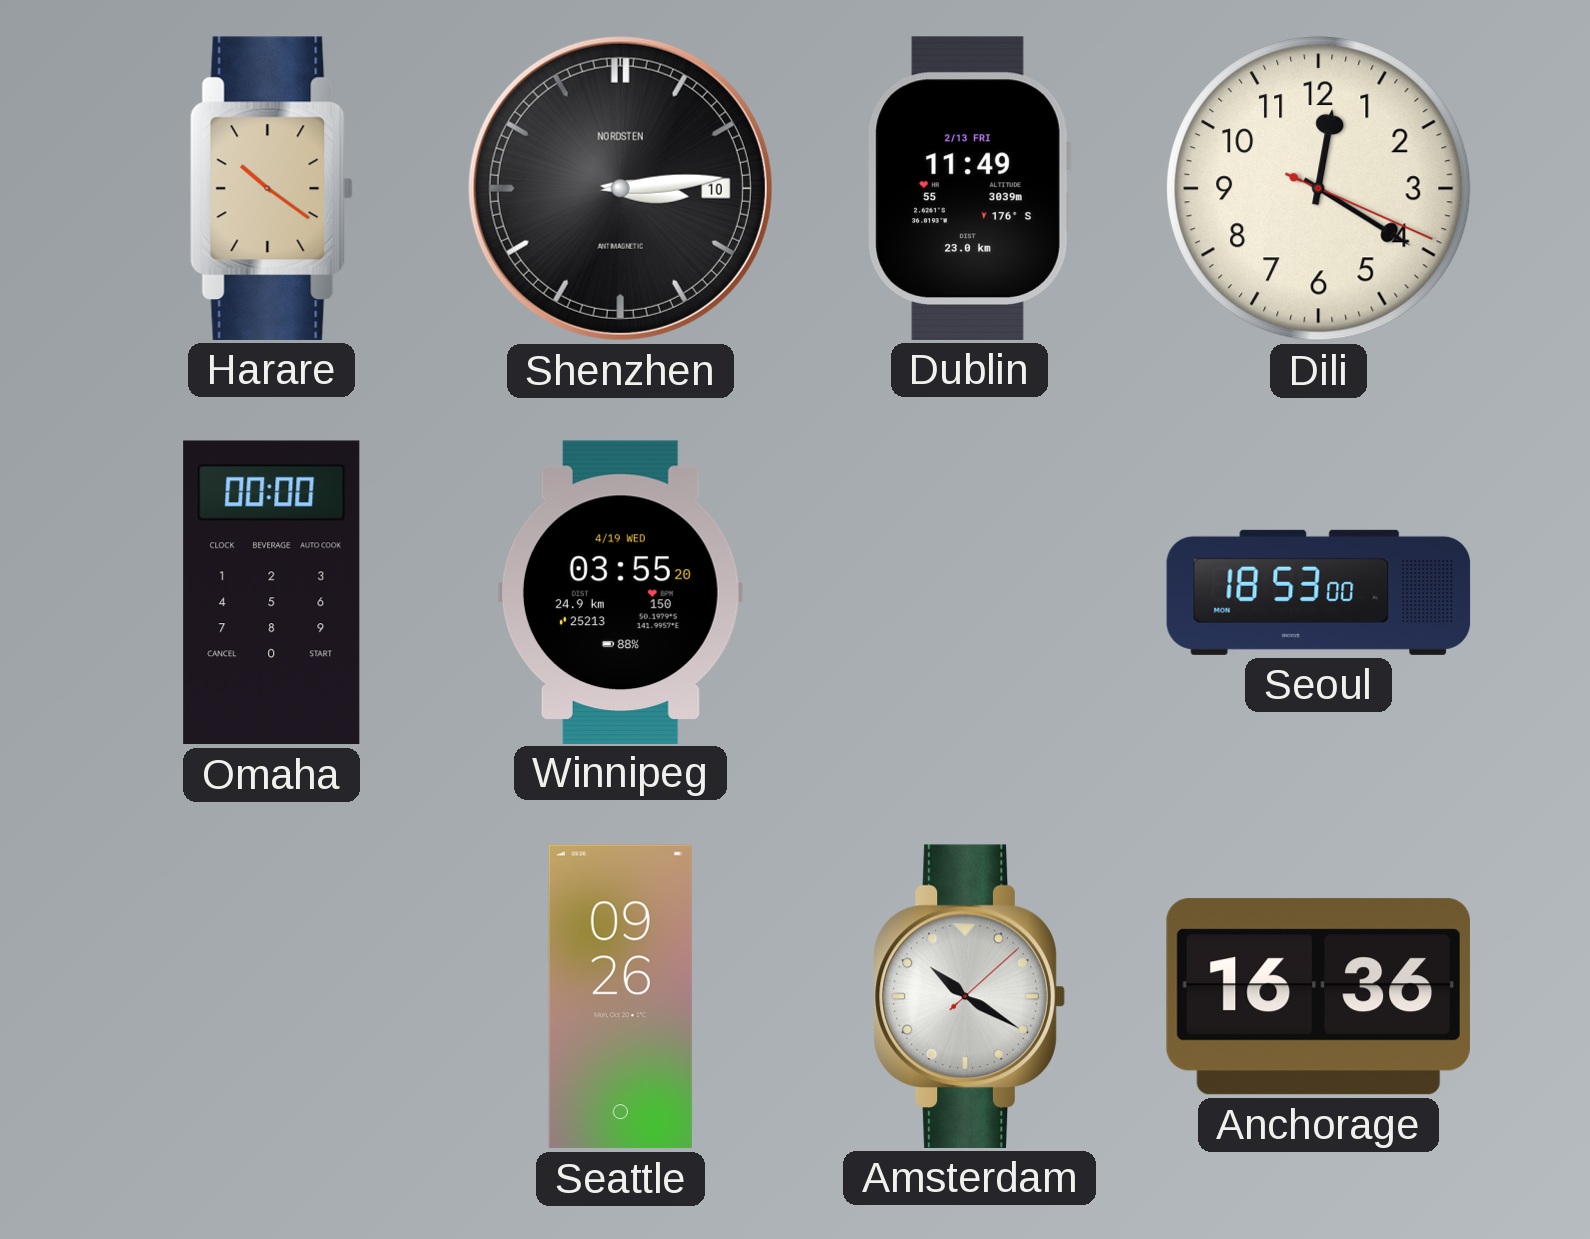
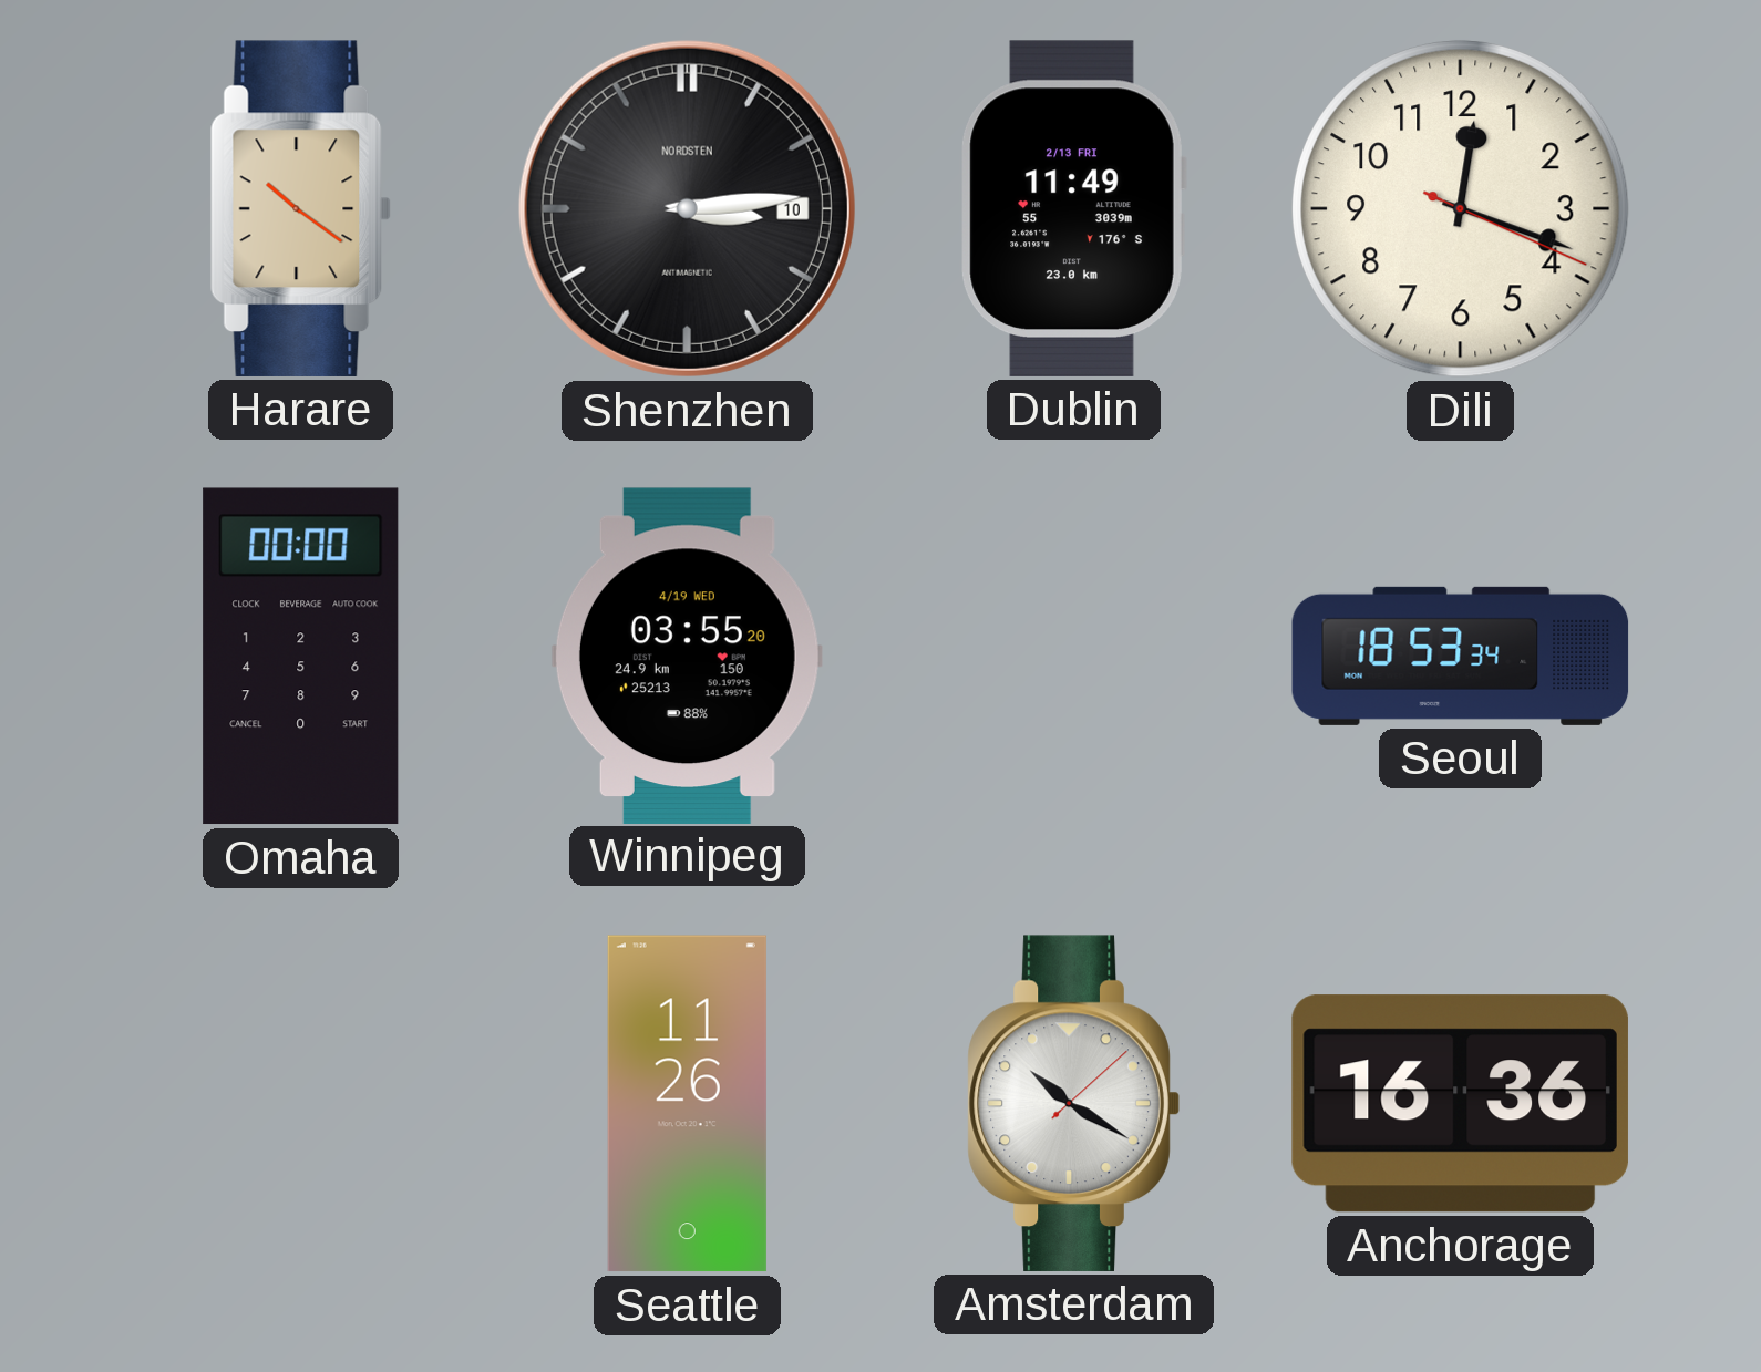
Dili: 12:20 -> 12:18 (1460, 208)
Seoul: 18:53:00 -> 18:53:34 (1461, 656)
Seattle: 09:26 -> 11:26 (687, 1104)
